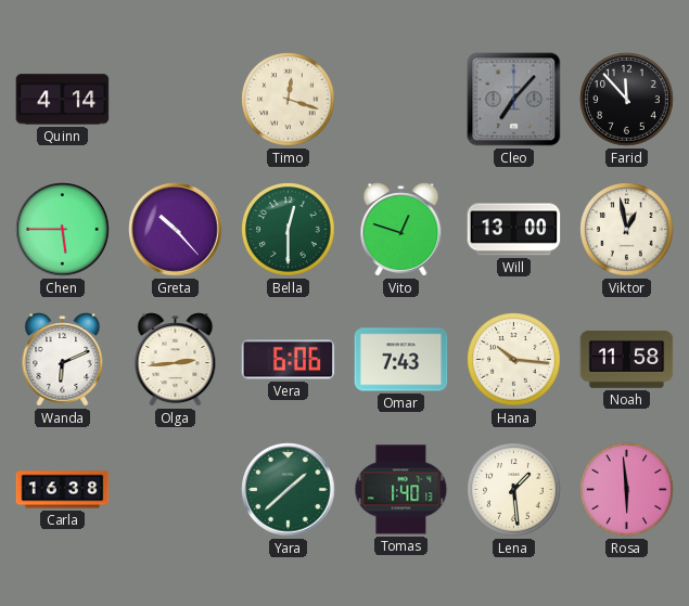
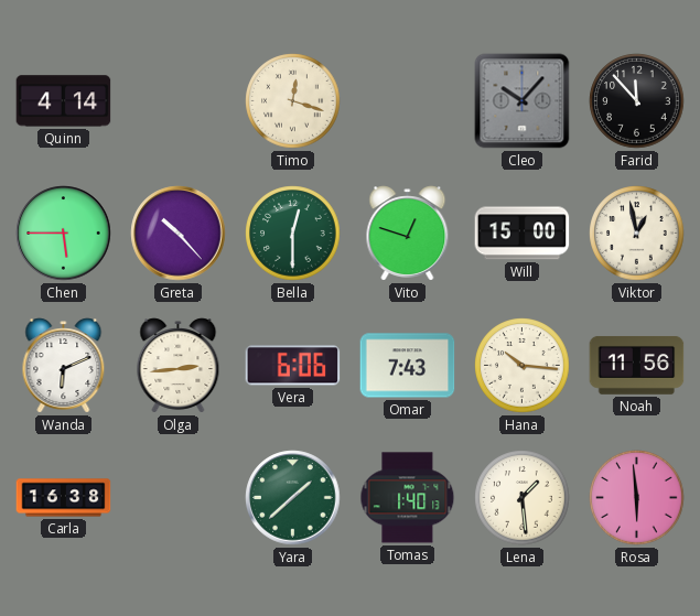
Cleo: 7:07 -> 10:07 (523, 101)
Will: 13:00 -> 15:00 (523, 234)
Noah: 11:58 -> 11:56 (637, 365)
